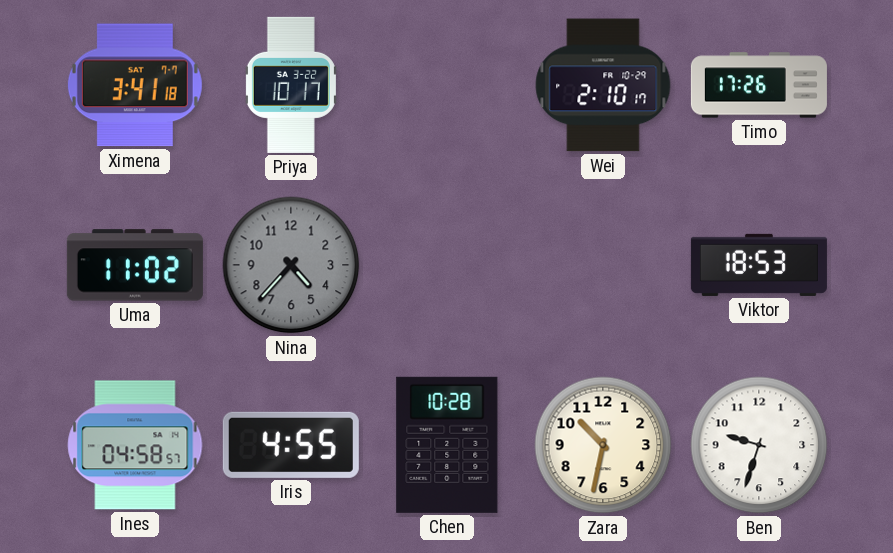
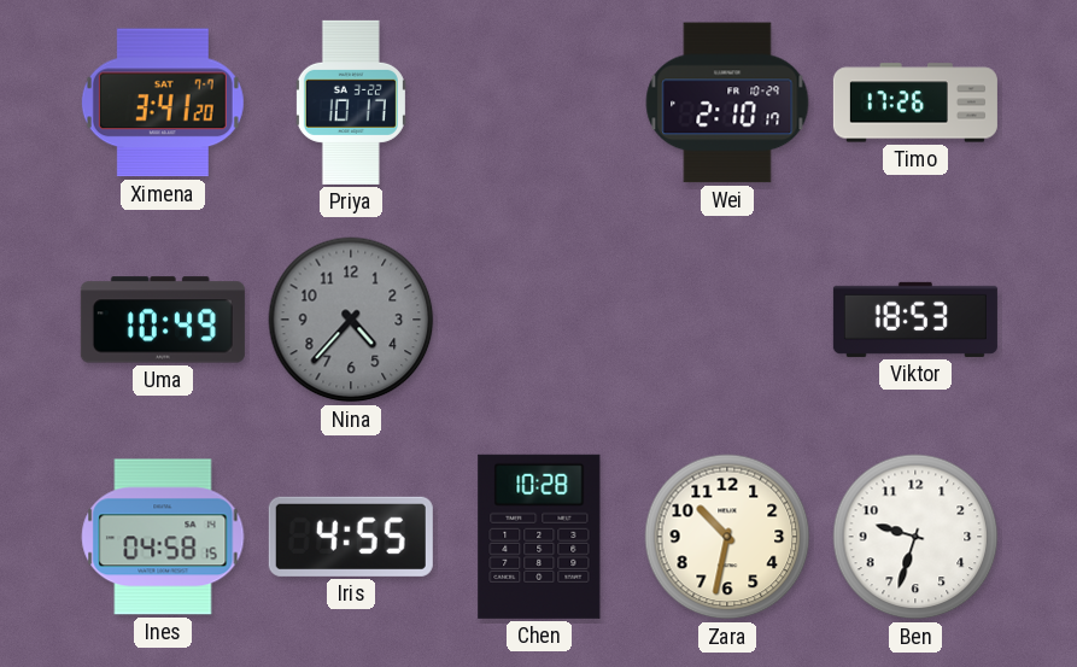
Ximena: 3:41:18 -> 3:41:20 (163, 103)
Uma: 11:02 -> 10:49 (163, 320)
Ines: 04:58:57 -> 04:58:15 (163, 537)
